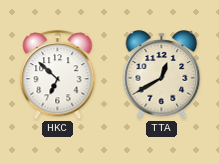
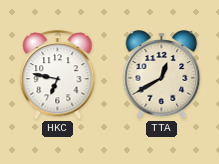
HKC: 6:52 -> 6:47 (58, 75)
